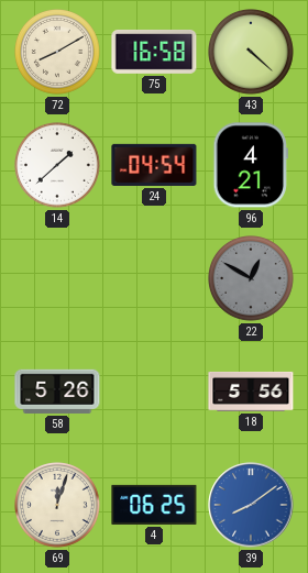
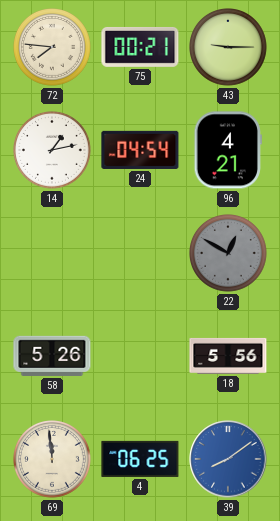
72: 8:10 -> 7:46 (53, 48)
75: 16:58 -> 00:21 (140, 47)
43: 4:22 -> 9:15 (229, 48)
14: 1:38 -> 1:13 (53, 151)
69: 12:03 -> 11:59 (53, 460)
